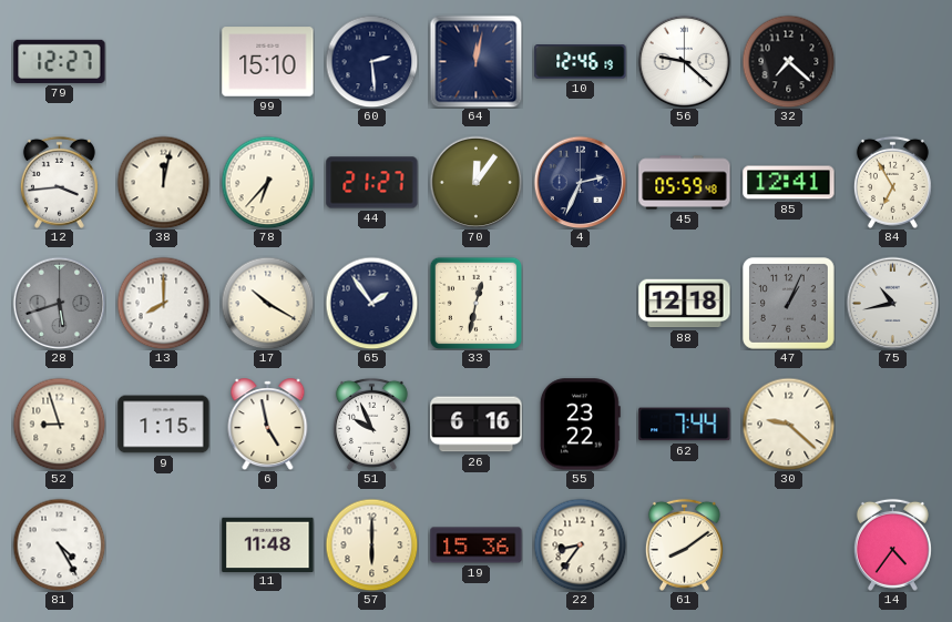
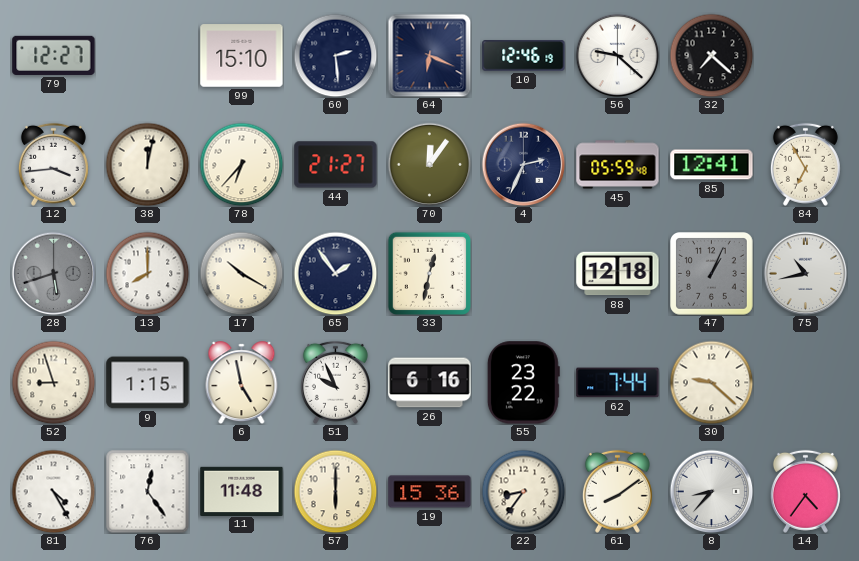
64: 12:02 -> 6:19 (429, 55)
76: none -> 12:24 (147, 491)
8: none -> 8:37 (711, 491)
